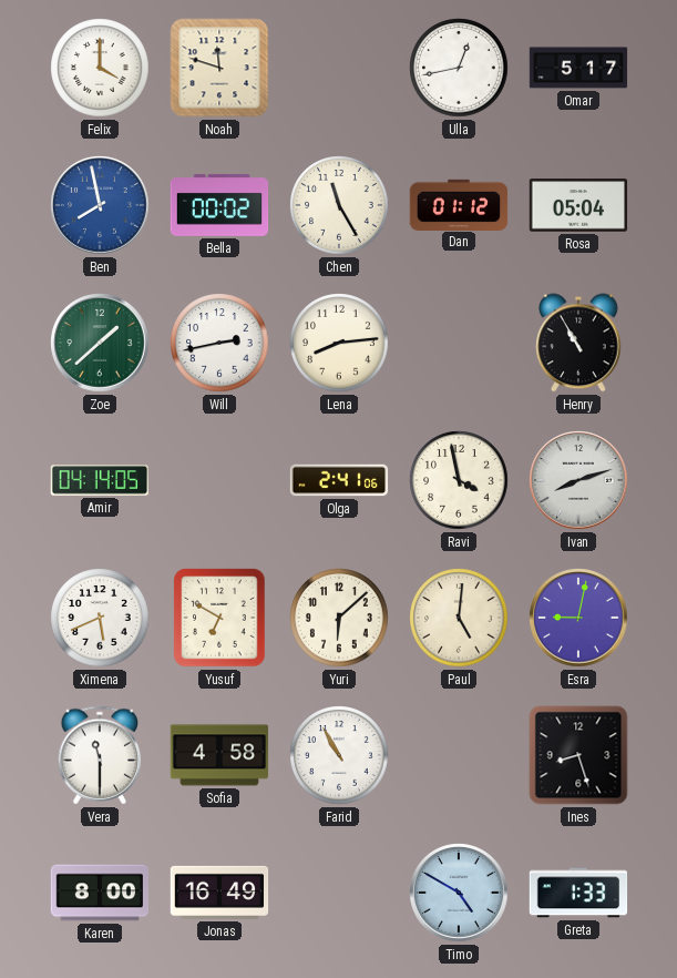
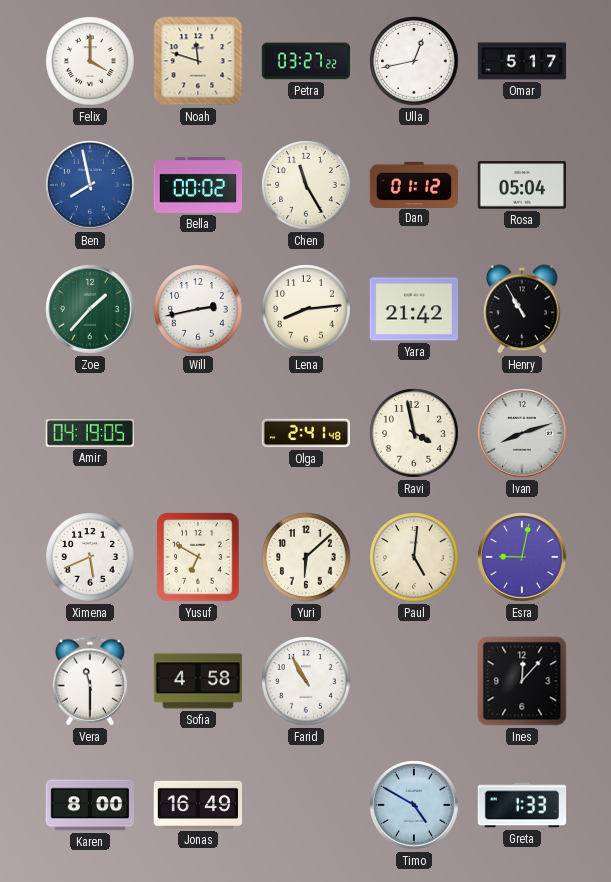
Petra: none -> 03:27 (306, 61)
Zoe: 1:38 -> 1:37 (90, 309)
Yara: none -> 21:42 (414, 309)
Amir: 04:14 -> 04:19 (89, 433)
Olga: 2:41:06 -> 2:41:48 (306, 433)
Ines: 8:27 -> 12:07 (522, 681)
